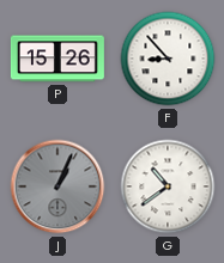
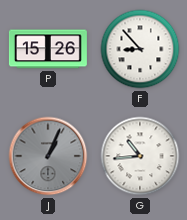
G: 10:39 -> 10:44 (140, 156)
